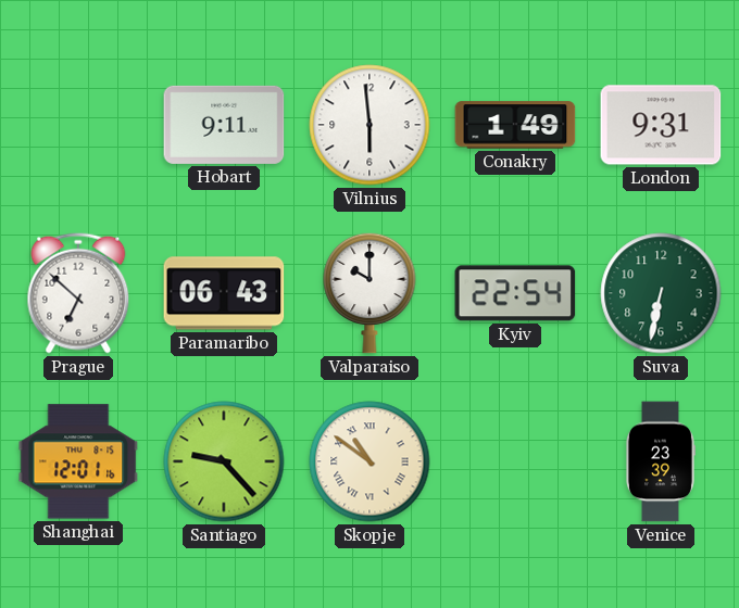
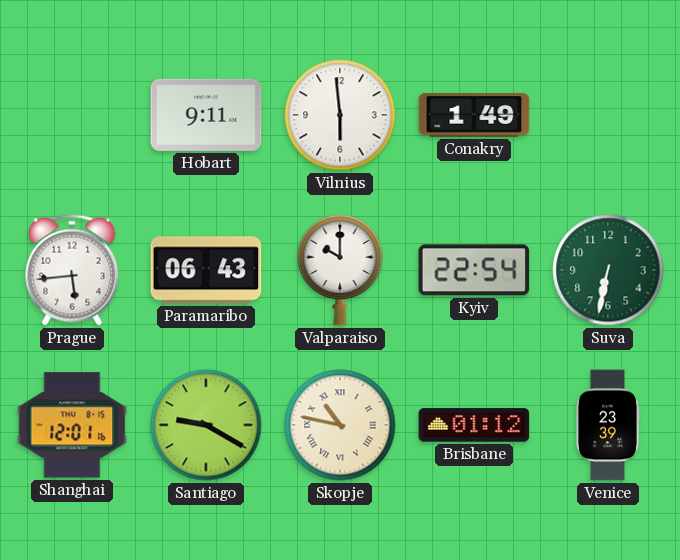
London: 9:31 -> none (661, 125)
Prague: 6:52 -> 5:44 (72, 270)
Santiago: 9:23 -> 9:20 (206, 425)
Skopje: 10:51 -> 10:47 (340, 425)
Brisbane: none -> 01:12 (474, 425)
